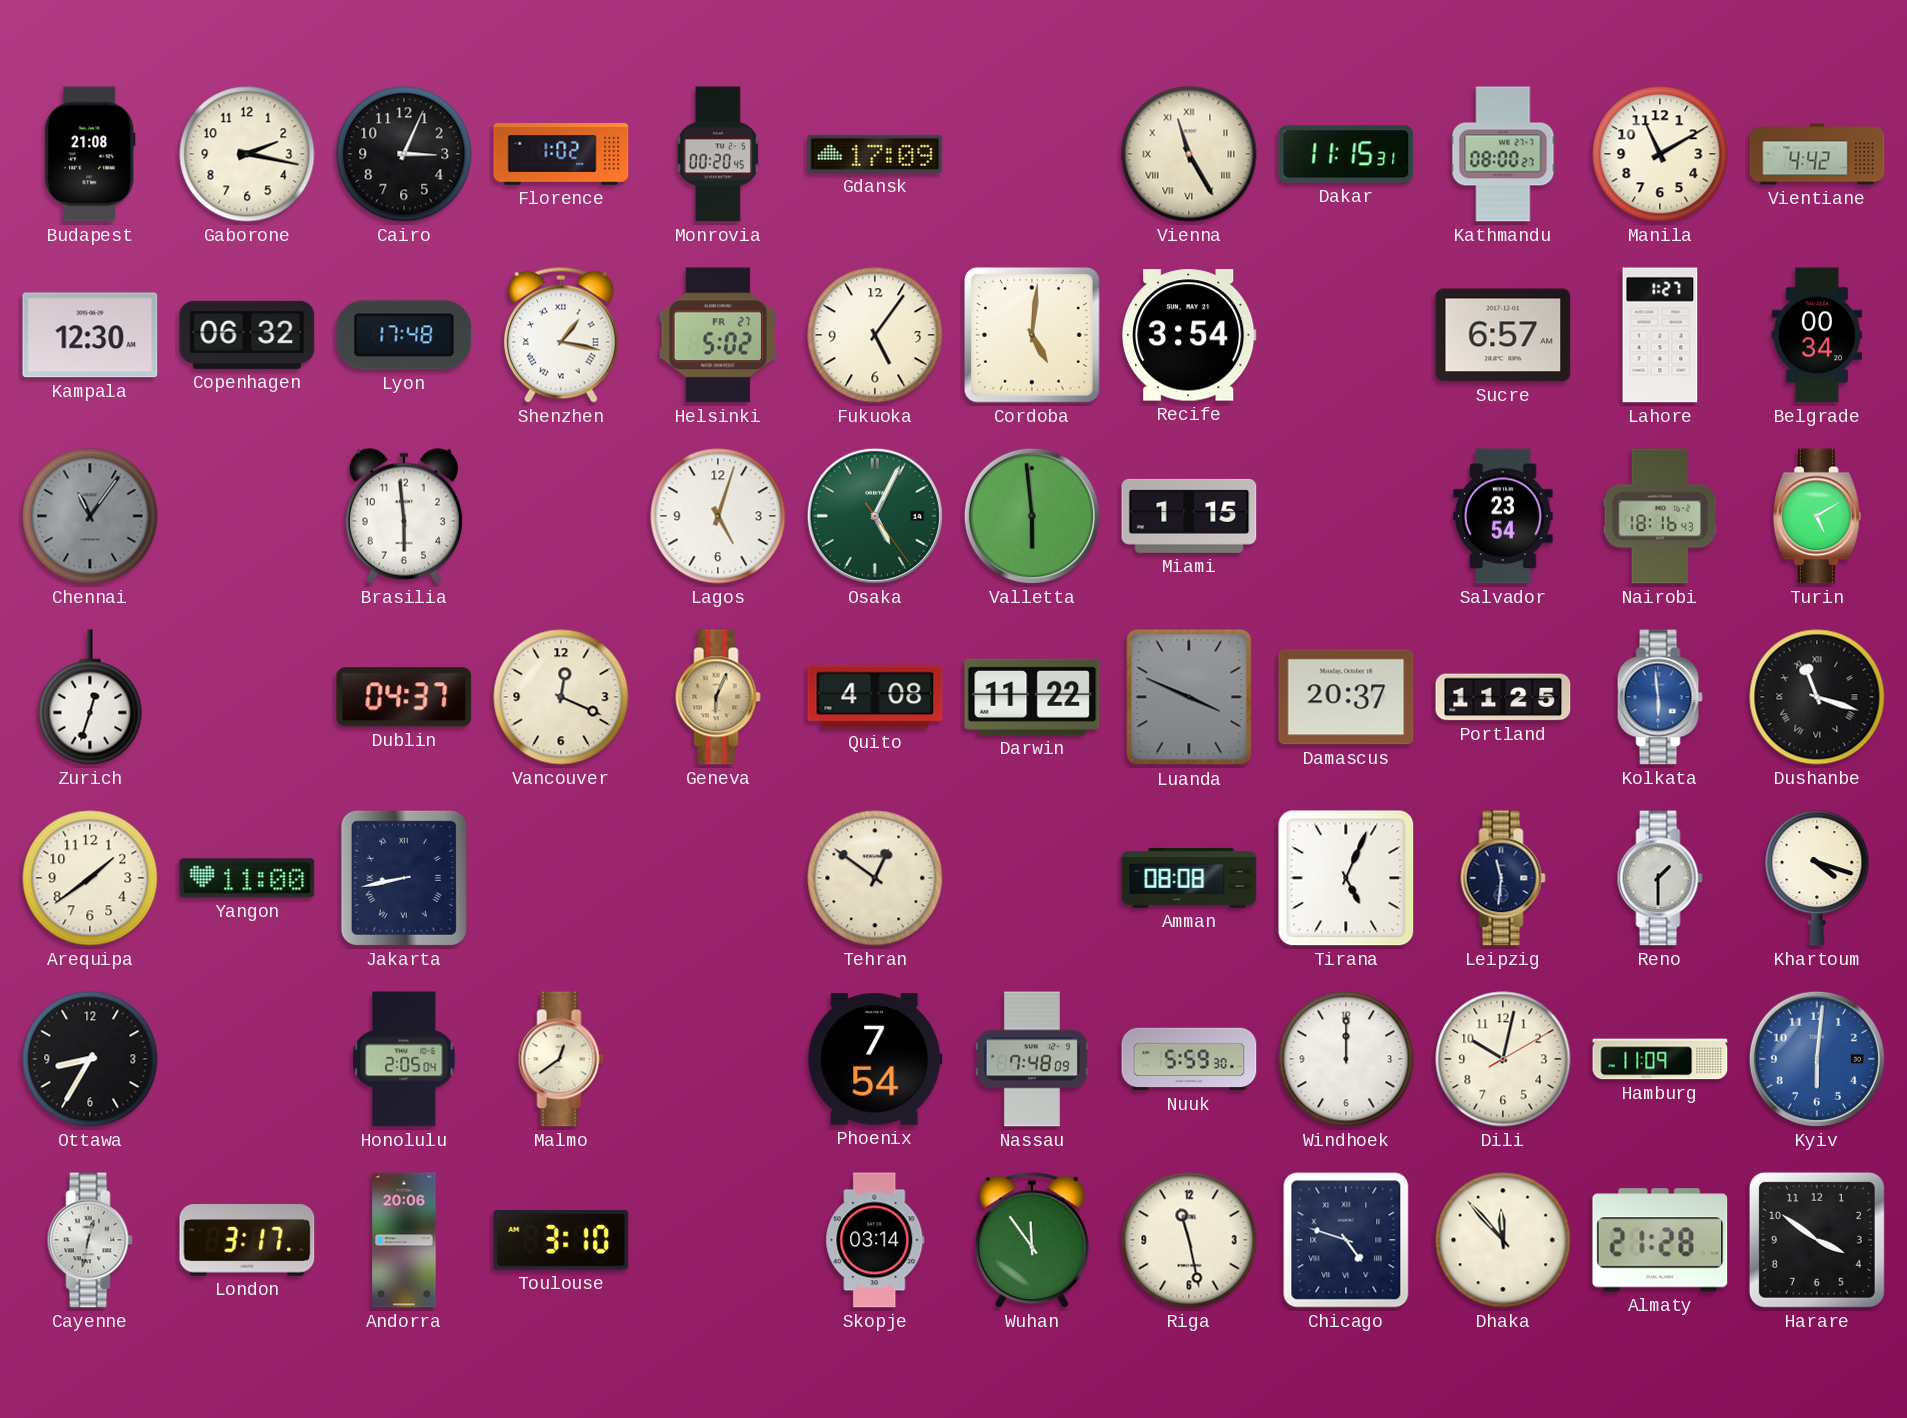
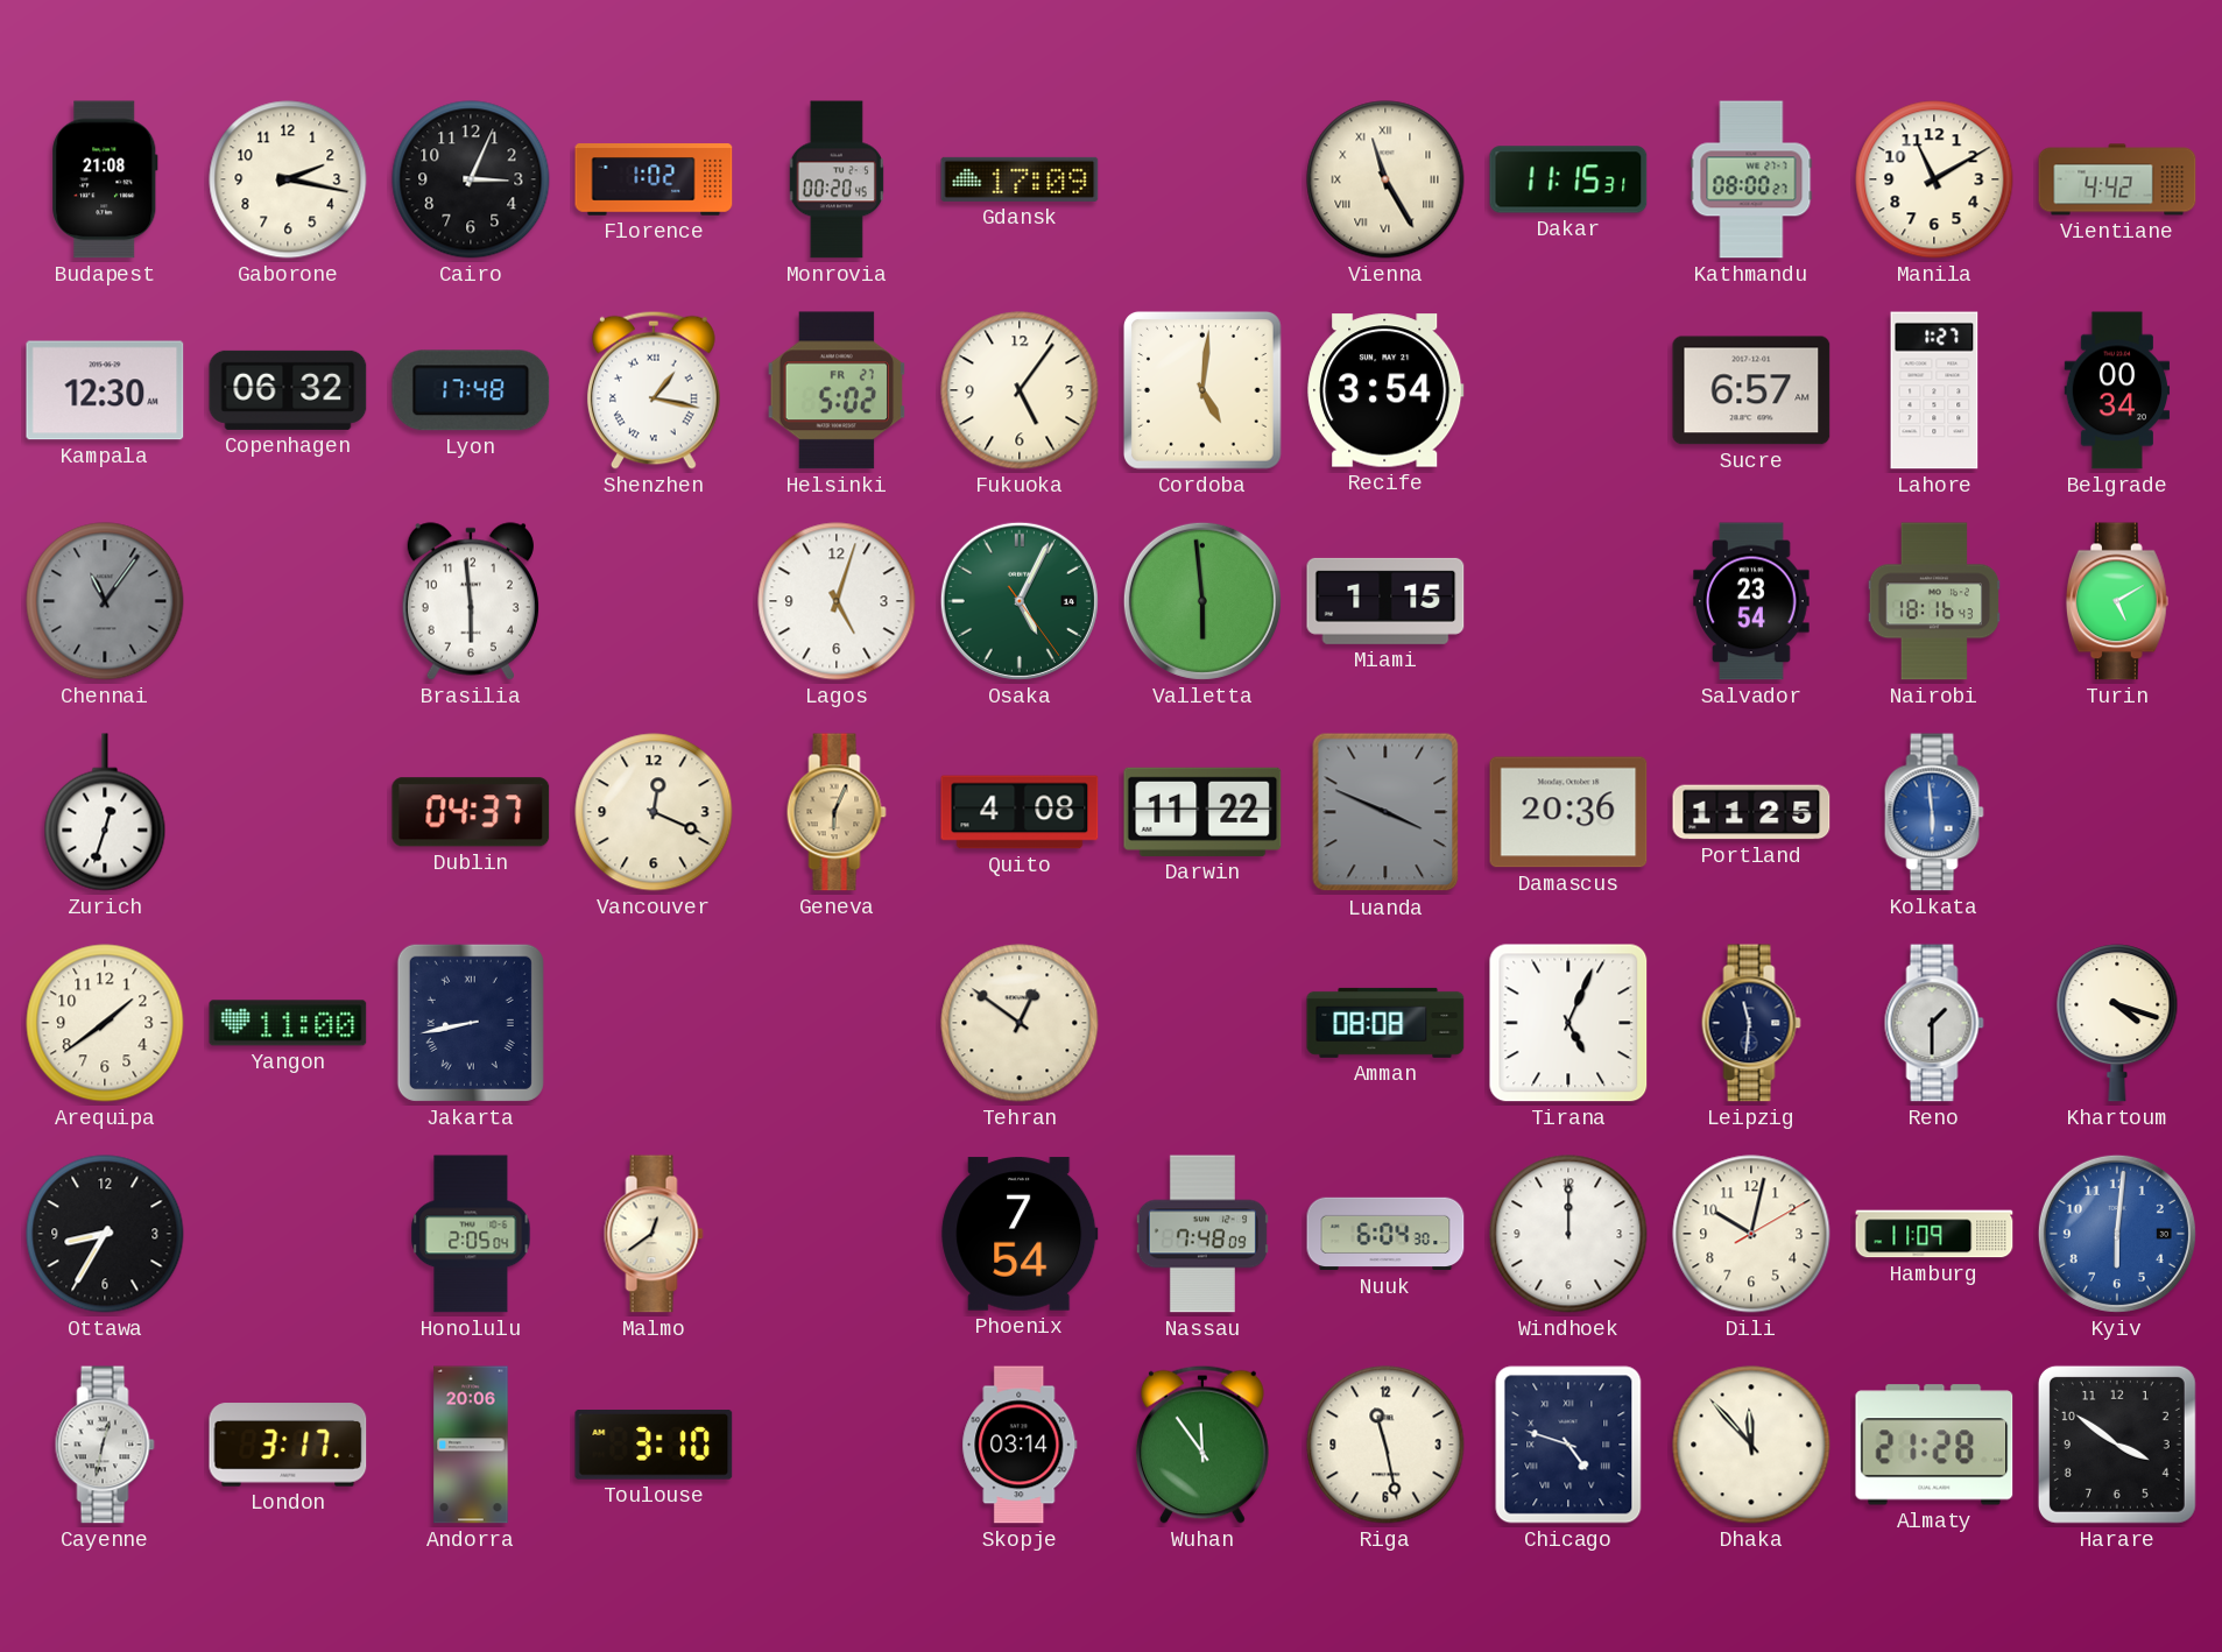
Damascus: 20:37 -> 20:36 (1568, 812)
Dushanbe: 11:18 -> none (1817, 697)
Nuuk: 5:59 -> 6:04 (1385, 1234)
